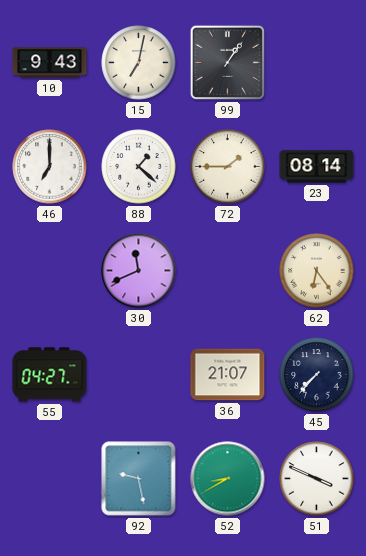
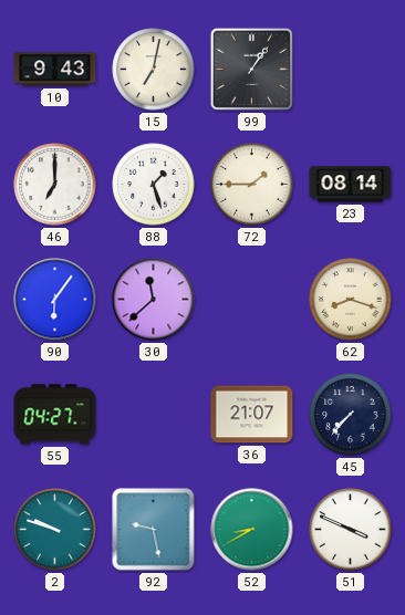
88: 1:22 -> 1:27 (154, 185)
90: none -> 6:06 (55, 300)
30: 11:41 -> 11:38 (154, 300)
62: 6:24 -> 8:18 (351, 300)
2: none -> 9:48 (55, 530)
